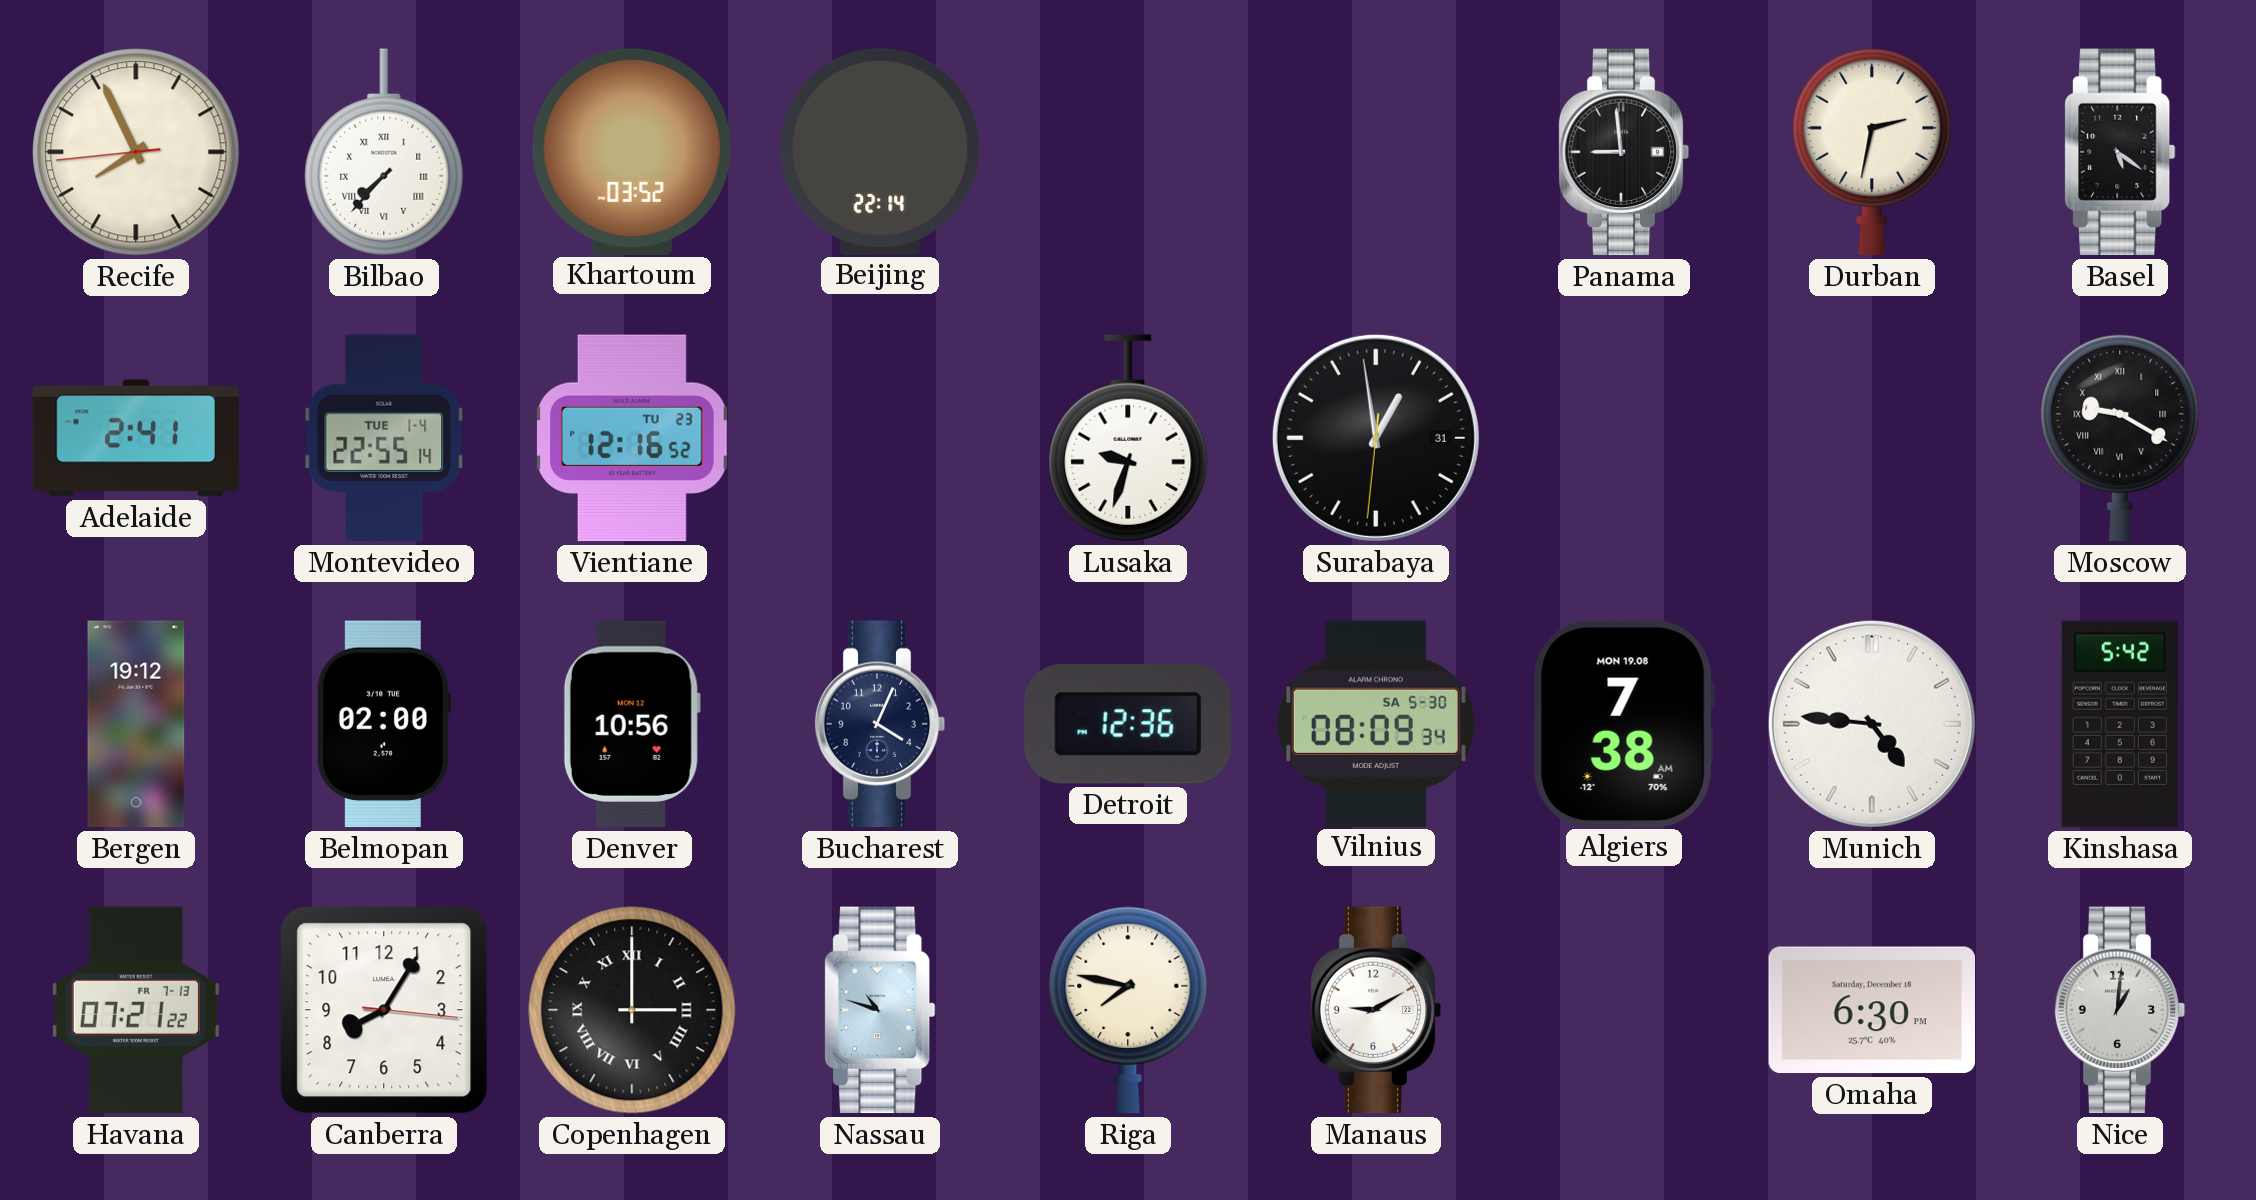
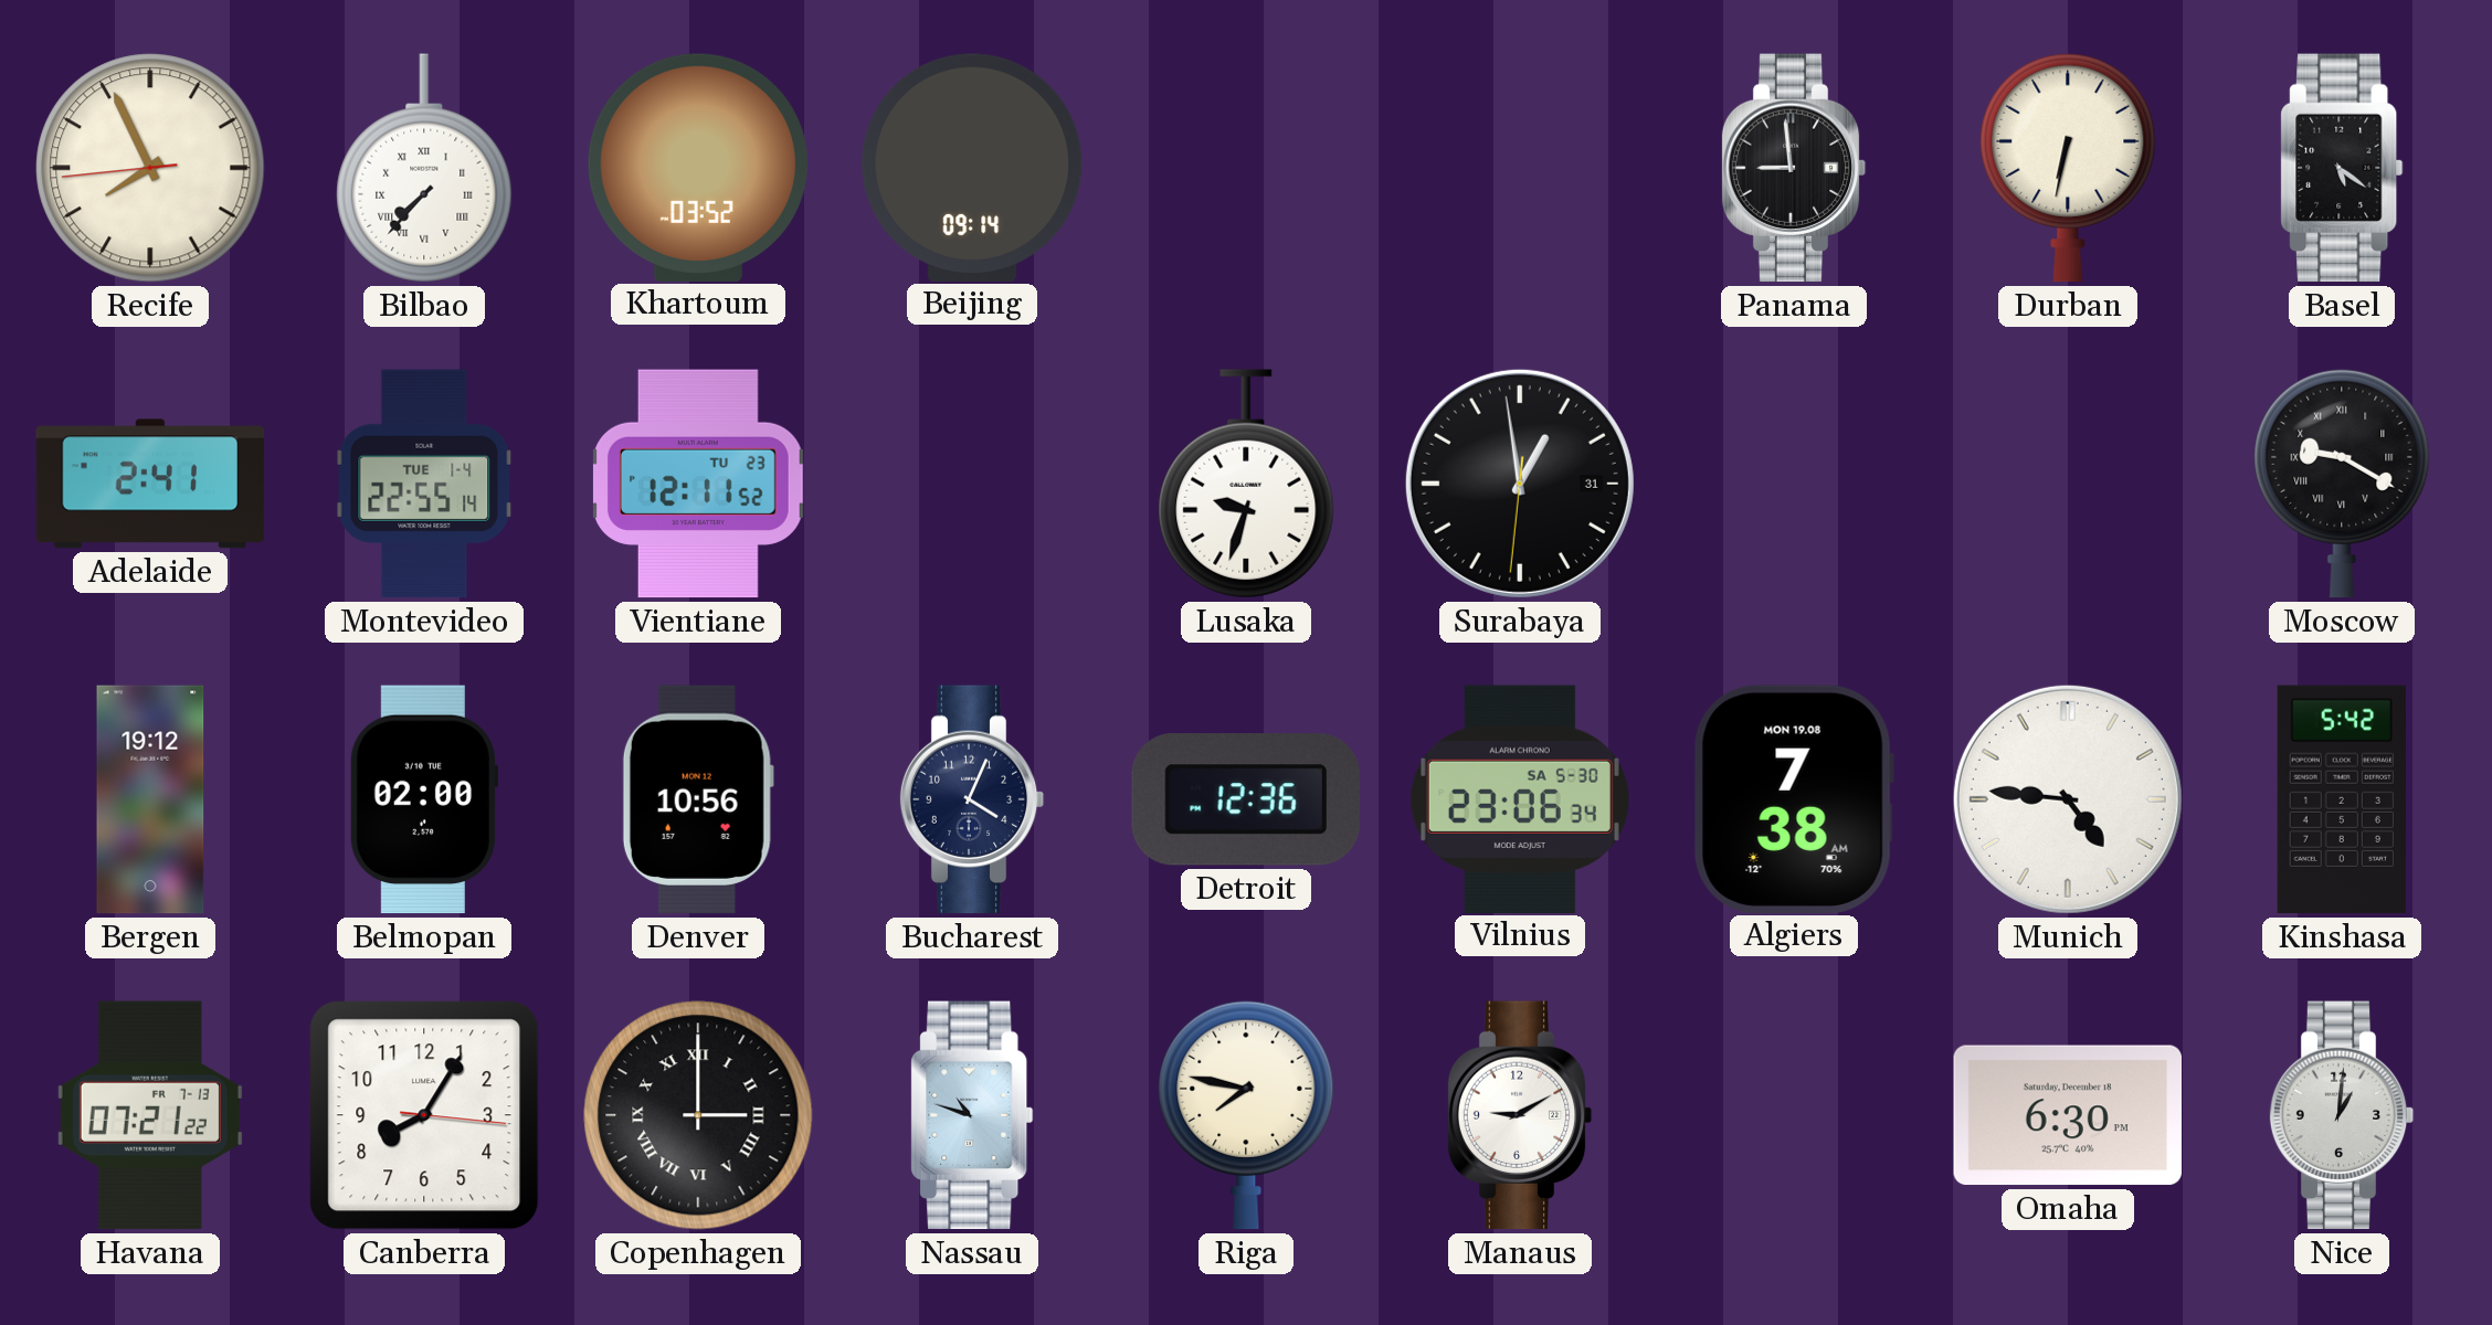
Beijing: 22:14 -> 09:14 (972, 167)
Durban: 2:32 -> 6:32 (2068, 168)
Vientiane: 12:16 -> 12:11 (698, 484)
Vilnius: 08:09 -> 23:06 (1520, 798)
